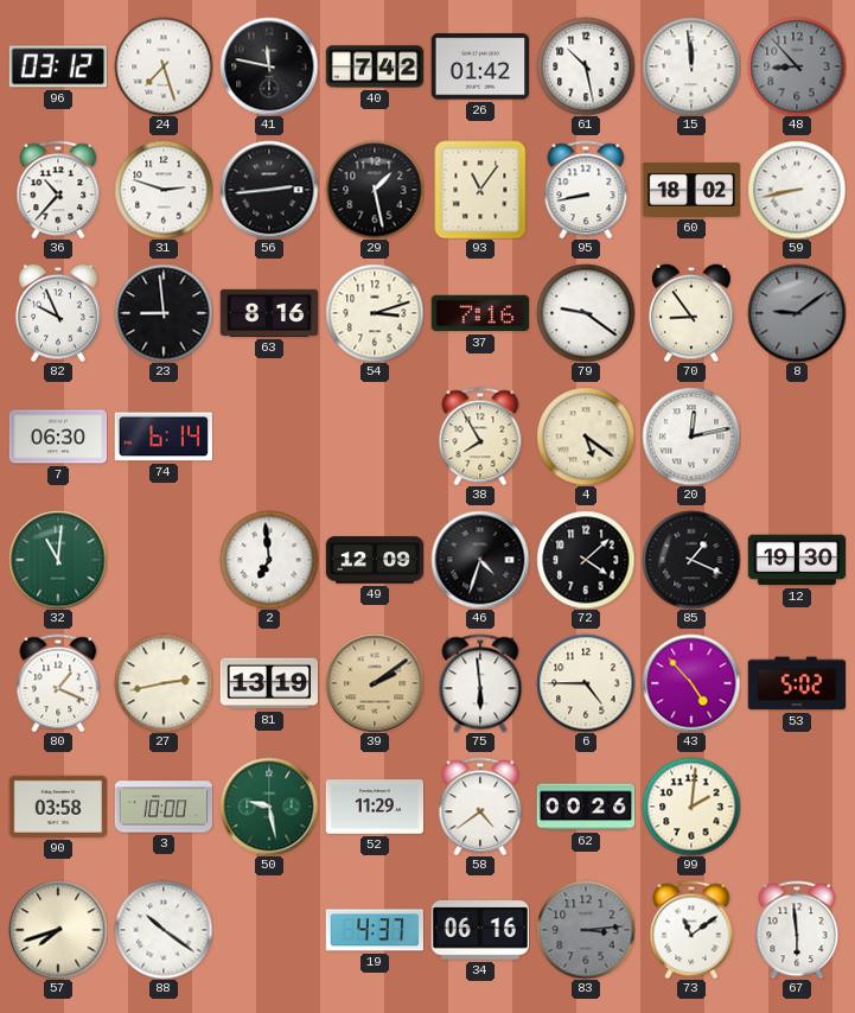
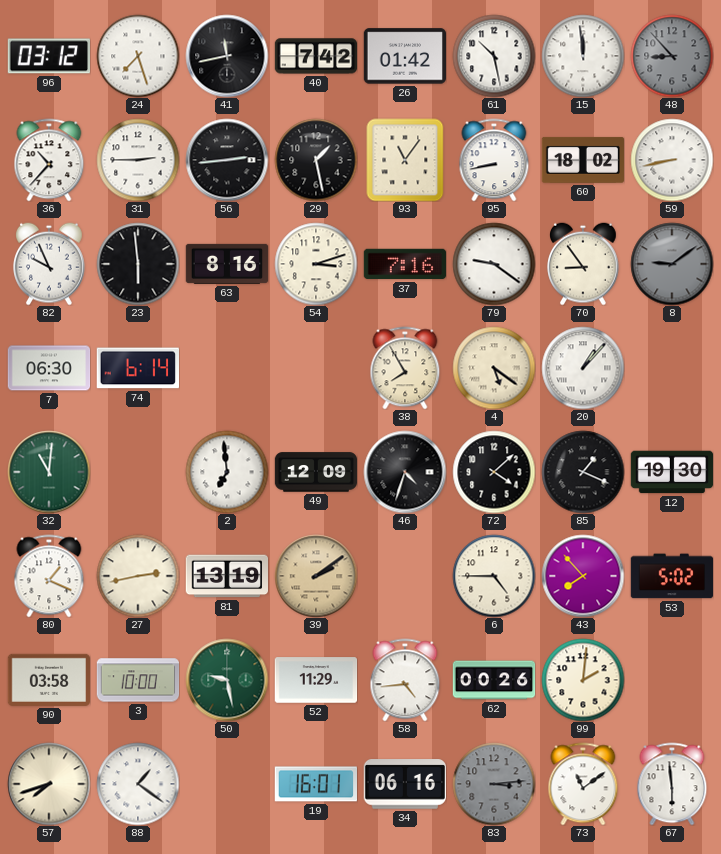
41: 11:47 -> 11:43 (227, 56)
31: 2:48 -> 2:45 (138, 160)
23: 8:59 -> 5:59 (138, 264)
20: 12:13 -> 1:07 (583, 368)
75: 5:59 -> none (480, 683)
43: 4:53 -> 7:53 (583, 576)
58: 4:39 -> 4:44 (405, 680)
88: 10:21 -> 1:21 (138, 784)
19: 4:37 -> 16:01 (315, 784)
